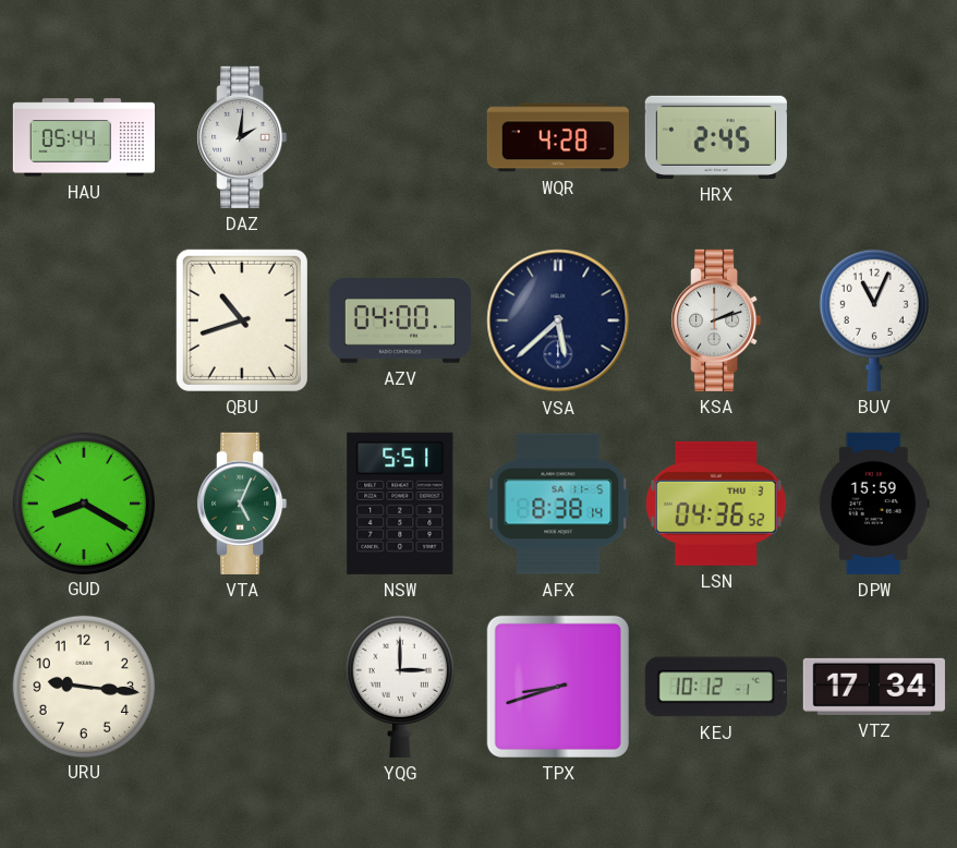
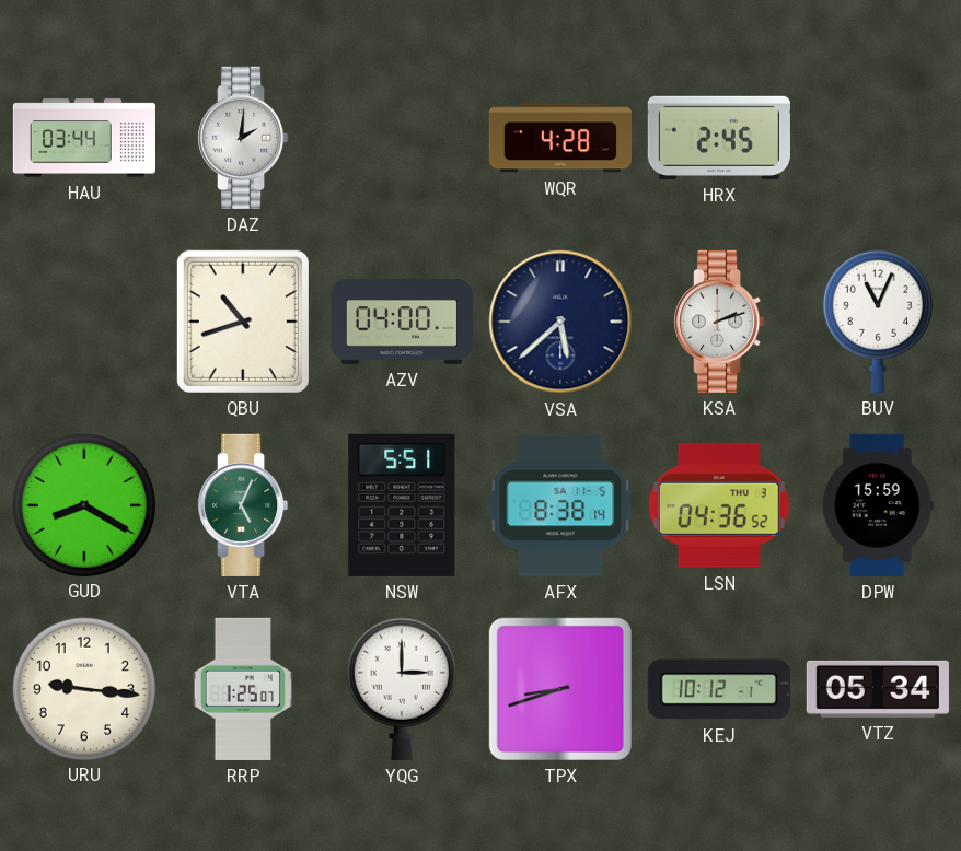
HAU: 05:44 -> 03:44 (84, 138)
RRP: none -> 1:25 (242, 689)
VTZ: 17:34 -> 05:34 (878, 689)
